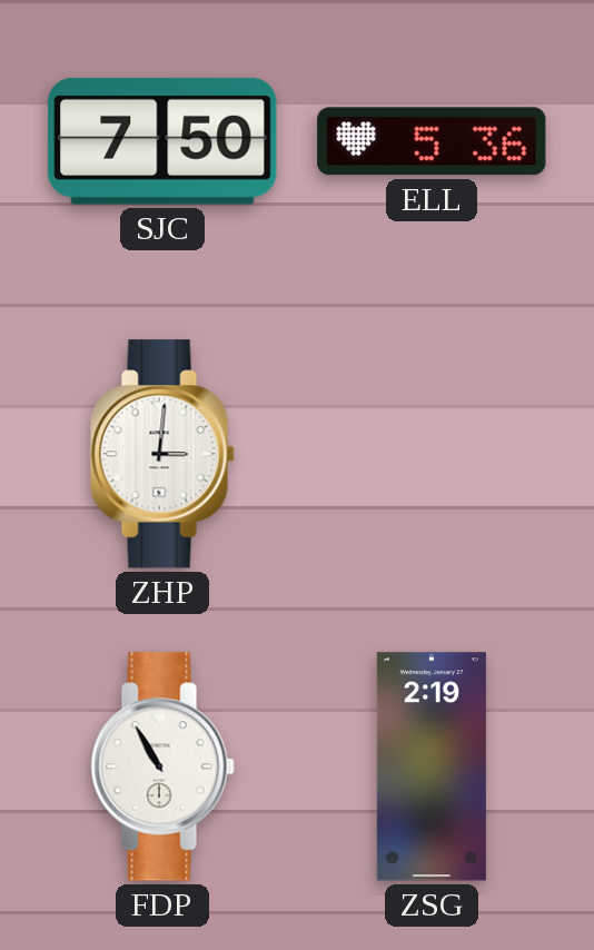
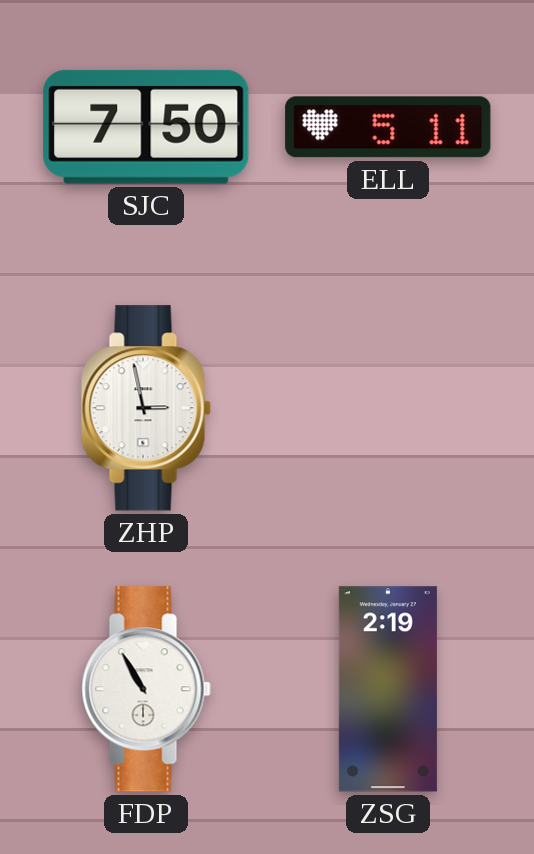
ELL: 5:36 -> 5:11 (388, 127)
ZHP: 3:01 -> 2:58 (146, 408)
